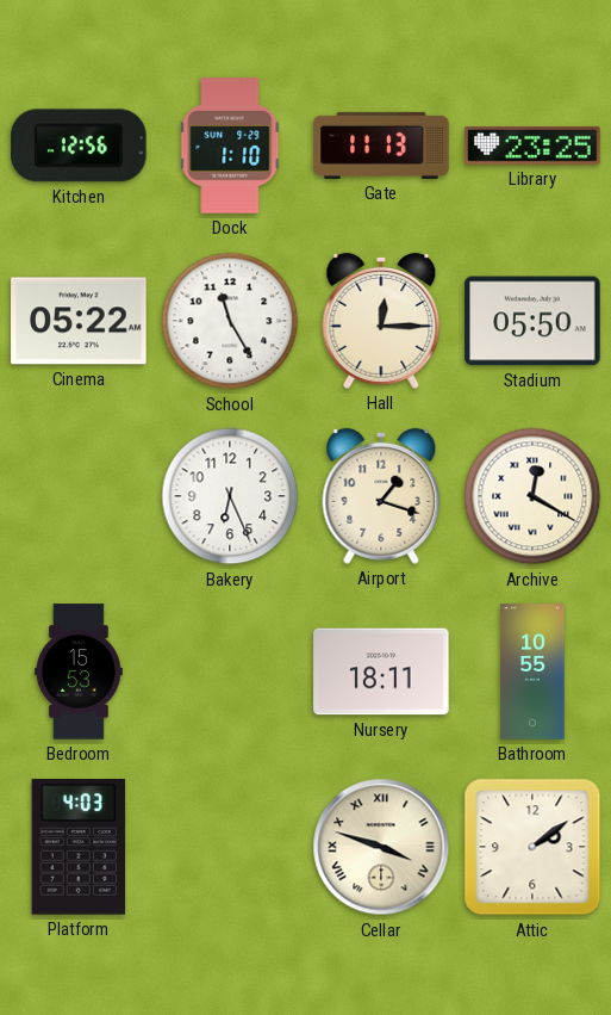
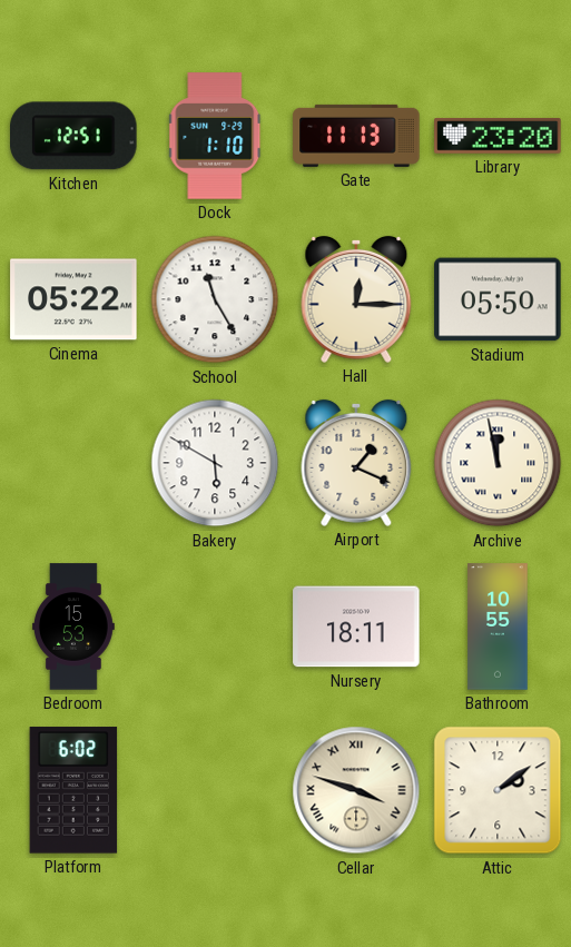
Kitchen: 12:56 -> 12:51 (75, 136)
Library: 23:25 -> 23:20 (498, 137)
Bakery: 6:26 -> 5:50 (215, 463)
Airport: 1:18 -> 1:19 (356, 463)
Archive: 12:20 -> 11:58 (498, 463)
Platform: 4:03 -> 6:02 (73, 790)
